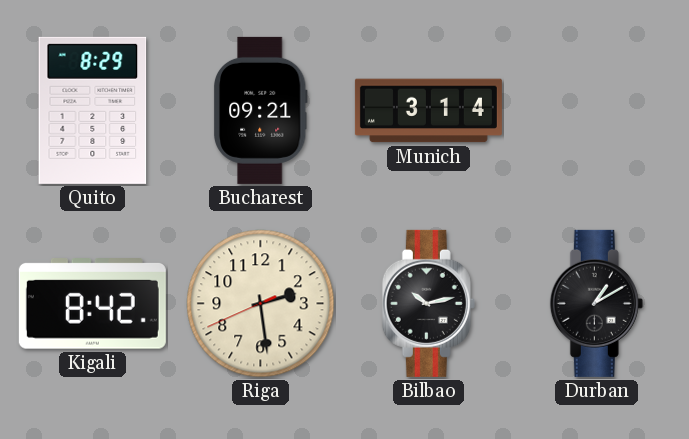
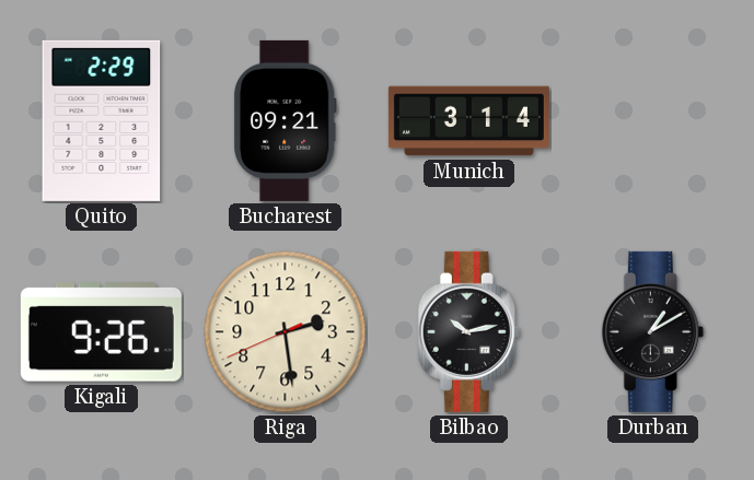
Quito: 8:29 -> 2:29 (102, 120)
Kigali: 8:42 -> 9:26 (101, 332)
